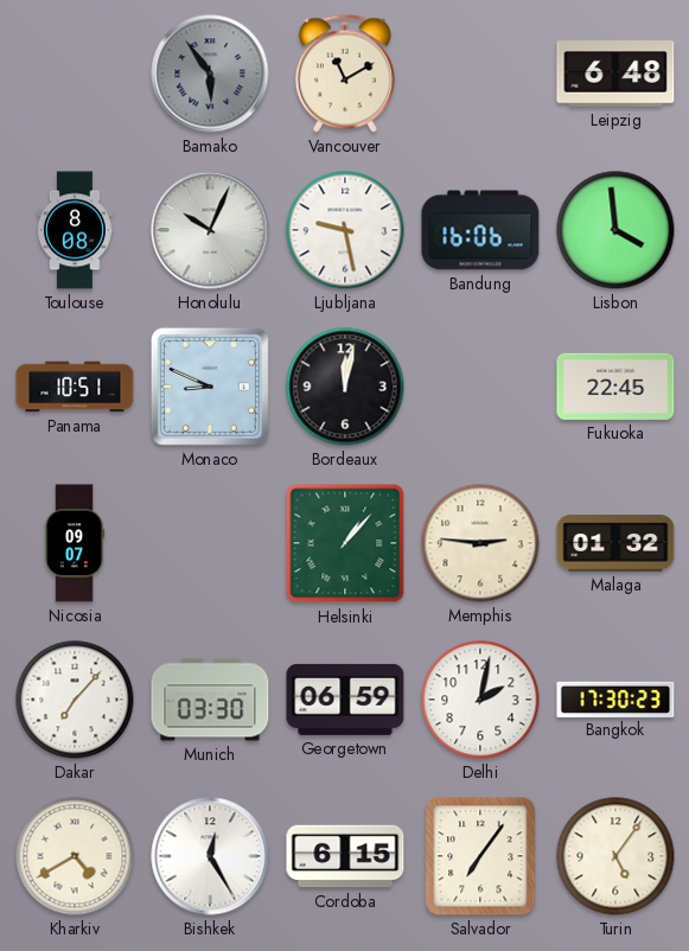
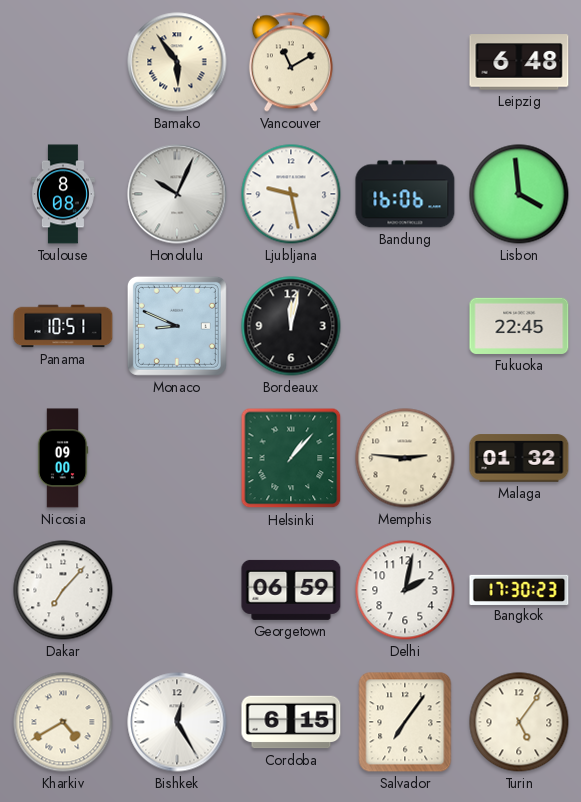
Bamako dial: grey -> cream (177, 62)
Nicosia: 09:07 -> 09:00 (63, 458)
Munich: 03:30 -> none (210, 700)
